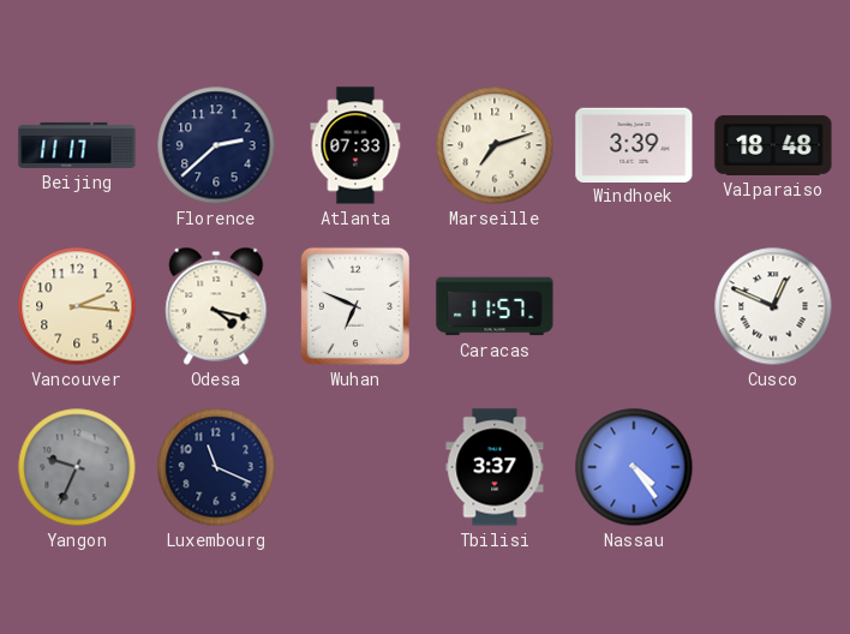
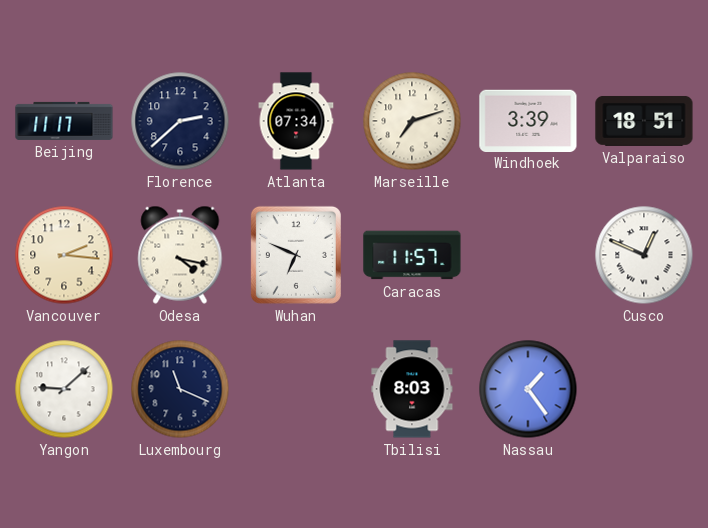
Atlanta: 07:33 -> 07:34 (296, 121)
Valparaiso: 18:48 -> 18:51 (644, 121)
Yangon: 9:34 -> 9:08 (64, 389)
Yangon dial: grey -> white (64, 389)
Tbilisi: 3:37 -> 8:03 (412, 389)
Nassau: 4:24 -> 1:24 (528, 389)
